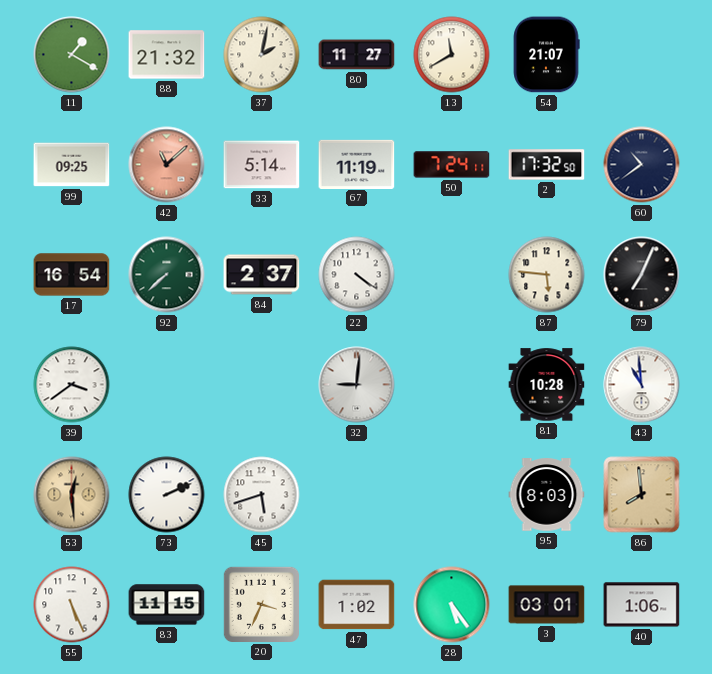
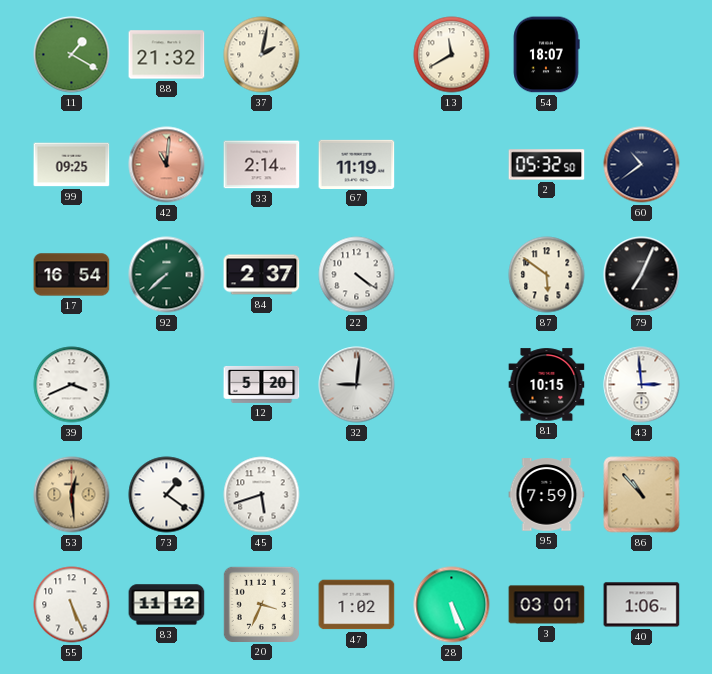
80: 11:27 -> none (357, 55)
54: 21:07 -> 18:07 (546, 55)
42: 11:08 -> 11:01 (167, 165)
33: 5:14 -> 2:14 (262, 165)
50: 7:24 -> none (452, 165)
2: 17:32 -> 05:32 (547, 165)
87: 5:46 -> 5:51 (547, 275)
39: 3:39 -> 3:41 (72, 385)
12: none -> 5:20 (262, 384)
81: 10:28 -> 10:15 (547, 385)
43: 10:59 -> 2:59 (642, 385)
73: 2:11 -> 1:21 (167, 495)
95: 8:03 -> 7:59 (547, 495)
86: 7:59 -> 10:53 (642, 495)
83: 11:15 -> 11:12 (167, 605)
28: 5:24 -> 5:26 (452, 605)
